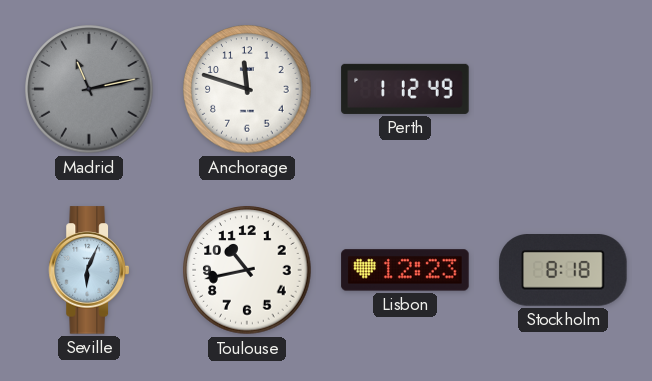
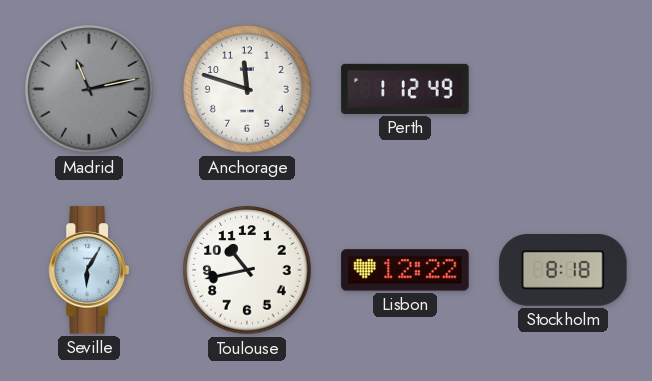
Seville: 6:04 -> 6:05 (88, 270)
Lisbon: 12:23 -> 12:22 (405, 270)
